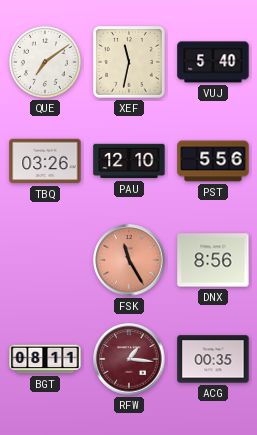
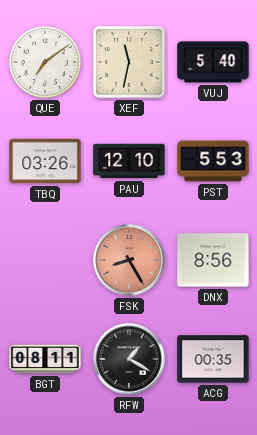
PST: 5:56 -> 5:53 (213, 161)
FSK: 11:25 -> 8:25 (129, 260)
RFW: 1:16 -> 1:20 (129, 359)
RFW dial: burgundy -> black (129, 359)
